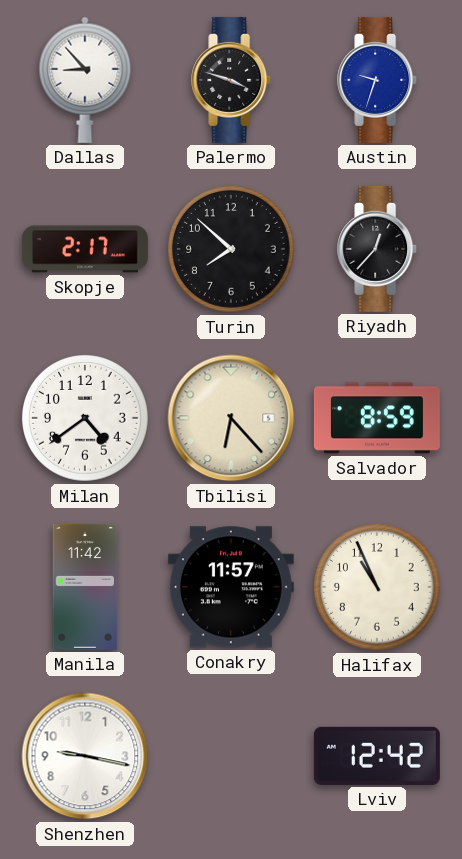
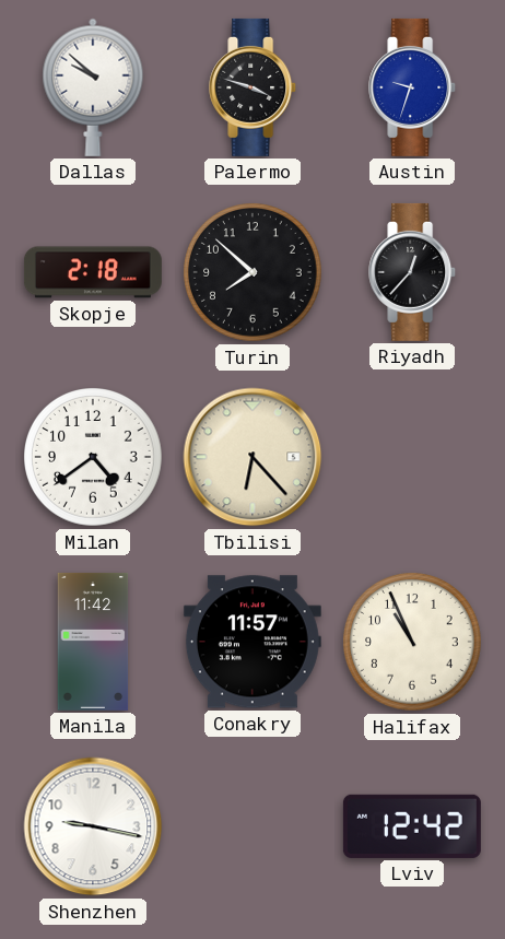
Dallas: 8:53 -> 9:52 (93, 87)
Skopje: 2:17 -> 2:18 (93, 272)
Salvador: 8:59 -> none (377, 418)
